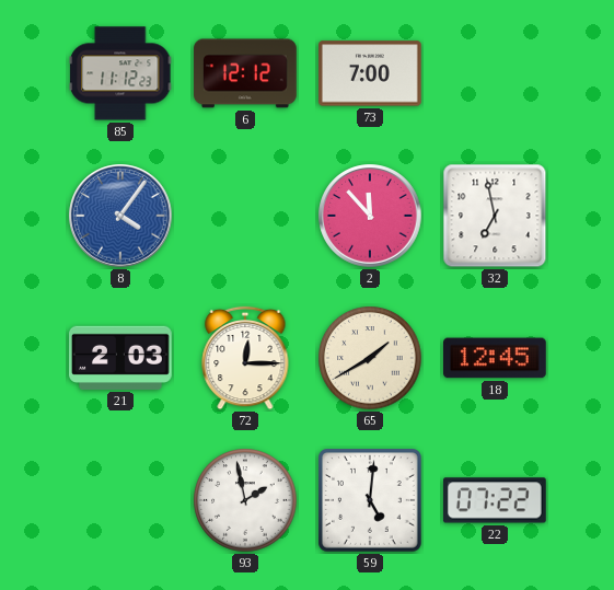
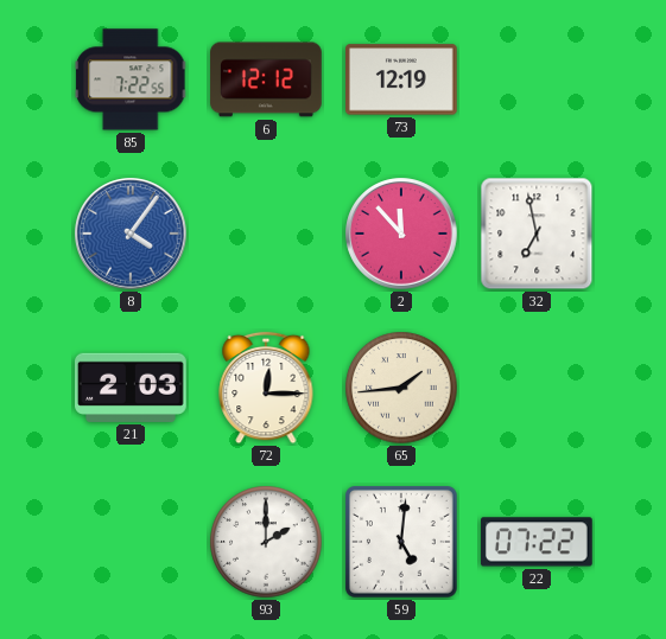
85: 11:12 -> 7:22 (132, 79)
73: 7:00 -> 12:19 (402, 79)
65: 1:40 -> 1:44 (401, 388)
18: 12:45 -> none (496, 358)
93: 1:58 -> 2:00 (266, 542)
